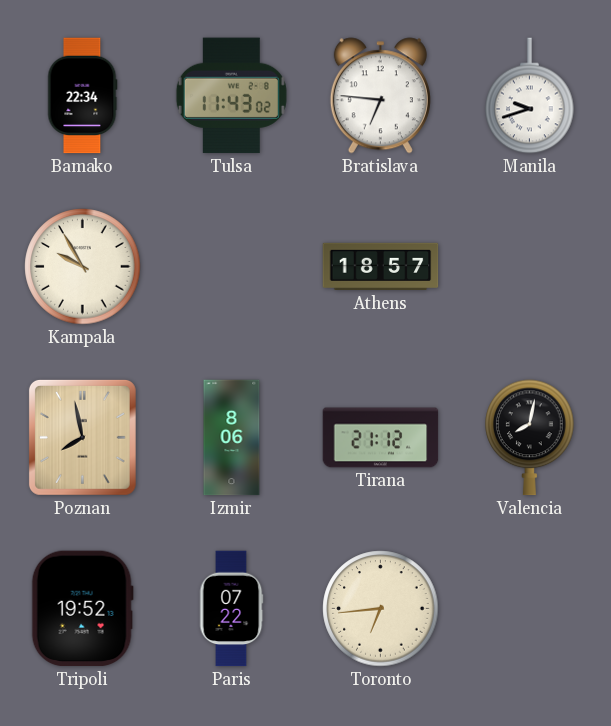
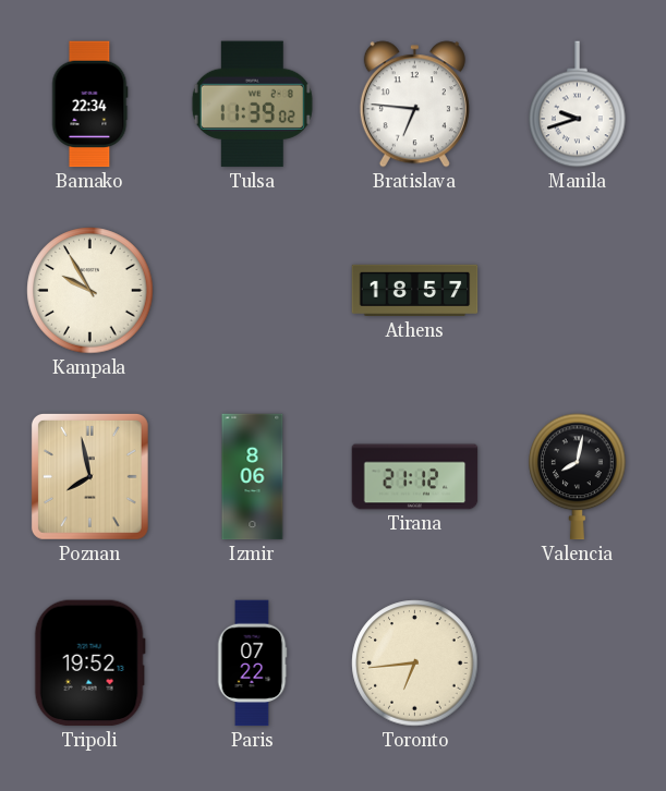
Tulsa: 11:43 -> 11:39 (252, 105)
